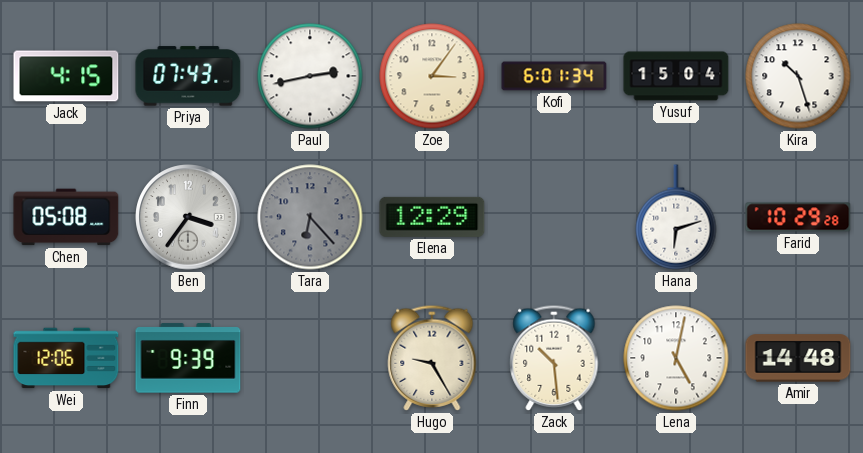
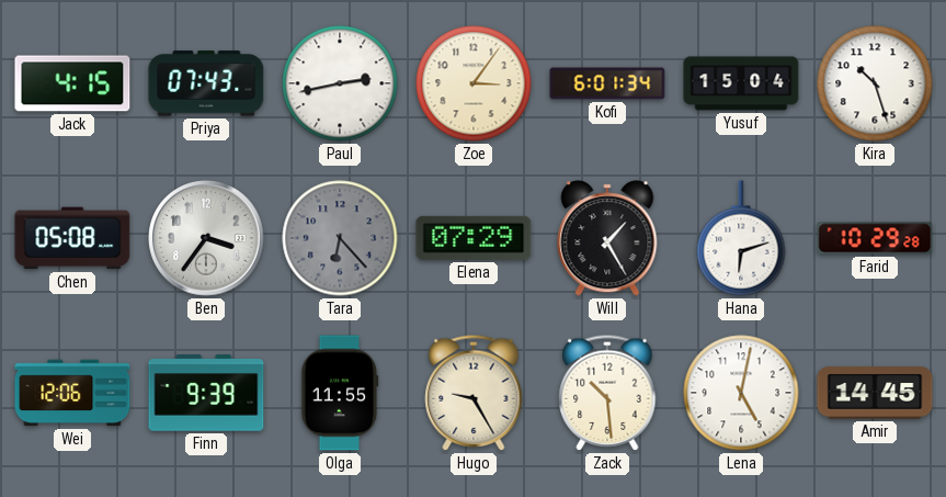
Elena: 12:29 -> 07:29 (474, 238)
Will: none -> 1:25 (607, 238)
Olga: none -> 11:55 (340, 393)
Amir: 14:48 -> 14:45 (875, 393)
